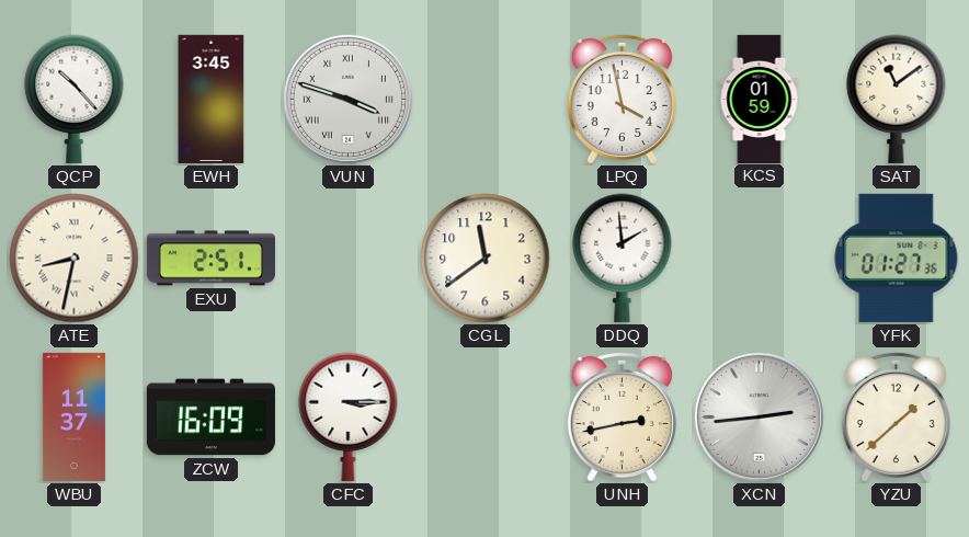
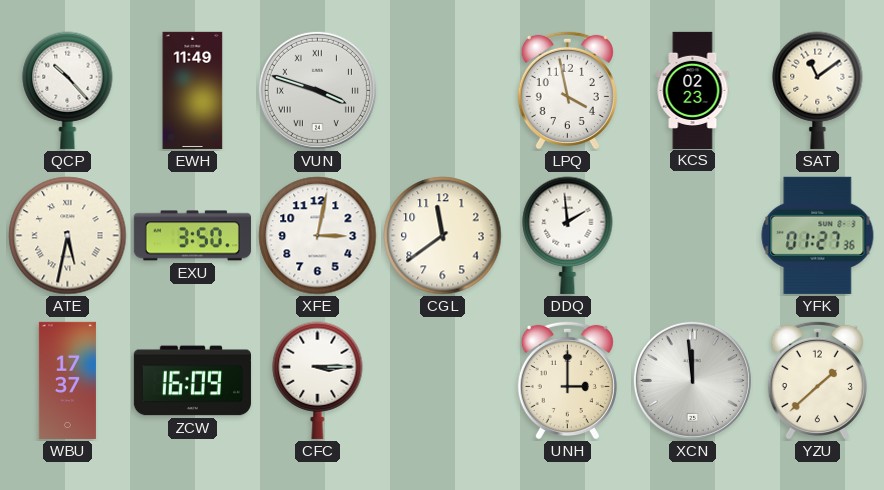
EWH: 3:45 -> 11:49 (193, 90)
KCS: 01:59 -> 02:23 (693, 90)
ATE: 8:32 -> 5:32 (68, 236)
EXU: 2:51 -> 3:50 (192, 236)
XFE: none -> 3:02 (318, 236)
WBU: 11:37 -> 17:37 (67, 380)
UNH: 2:43 -> 3:00 (567, 380)
XCN: 2:44 -> 11:59 (692, 380)
